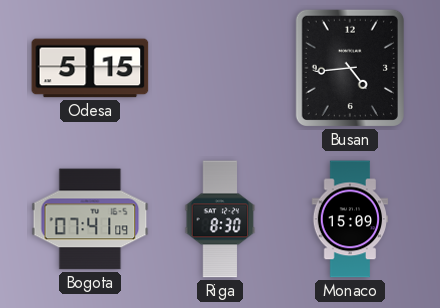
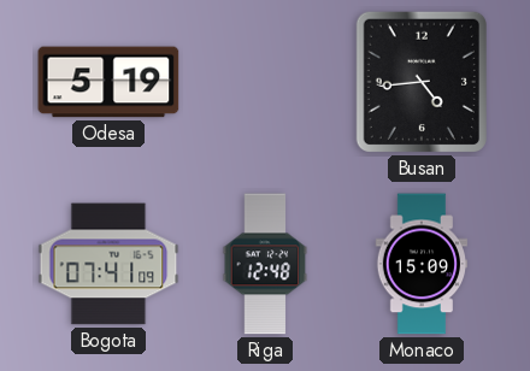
Odesa: 5:15 -> 5:19 (108, 82)
Riga: 8:30 -> 12:48 (265, 264)
